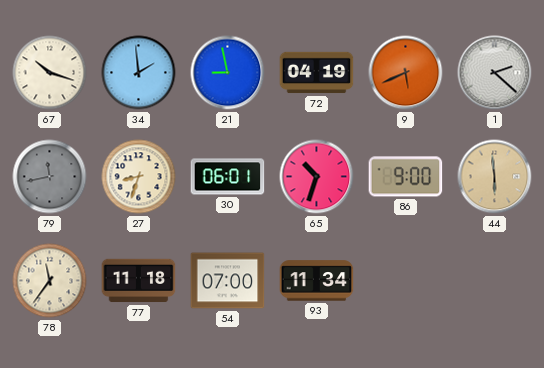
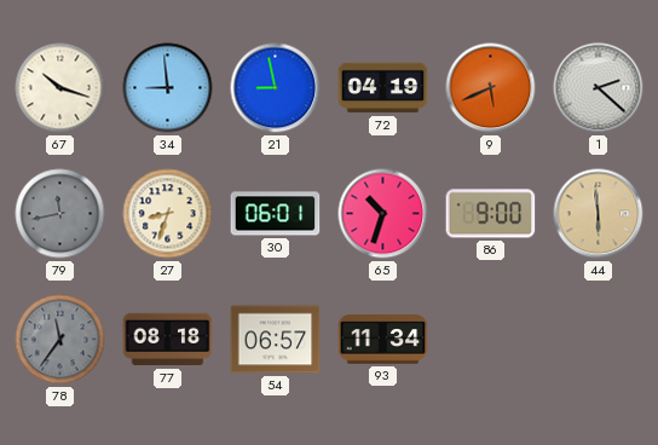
34: 1:59 -> 8:59 (168, 88)
78 dial: cream -> grey (60, 340)
77: 11:18 -> 08:18 (168, 340)
54: 07:00 -> 06:57 (276, 340)
